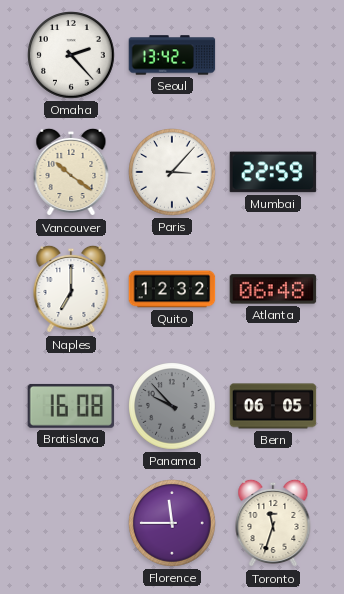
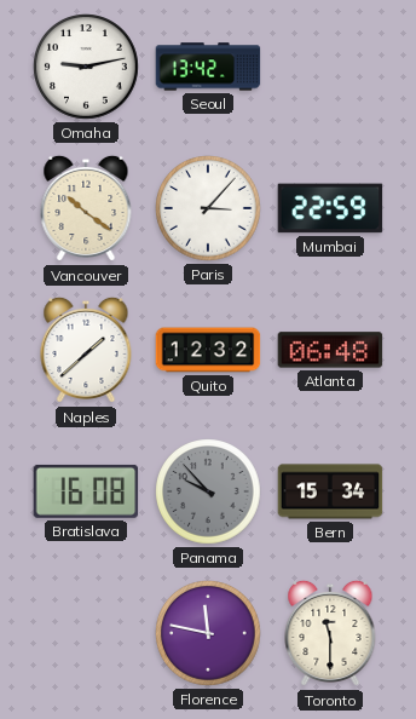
Omaha: 2:23 -> 9:13 (86, 67)
Naples: 7:00 -> 1:38 (86, 350)
Bern: 06:05 -> 15:34 (330, 491)
Florence: 11:45 -> 11:47 (208, 633)
Toronto: 11:33 -> 11:30 (330, 633)
